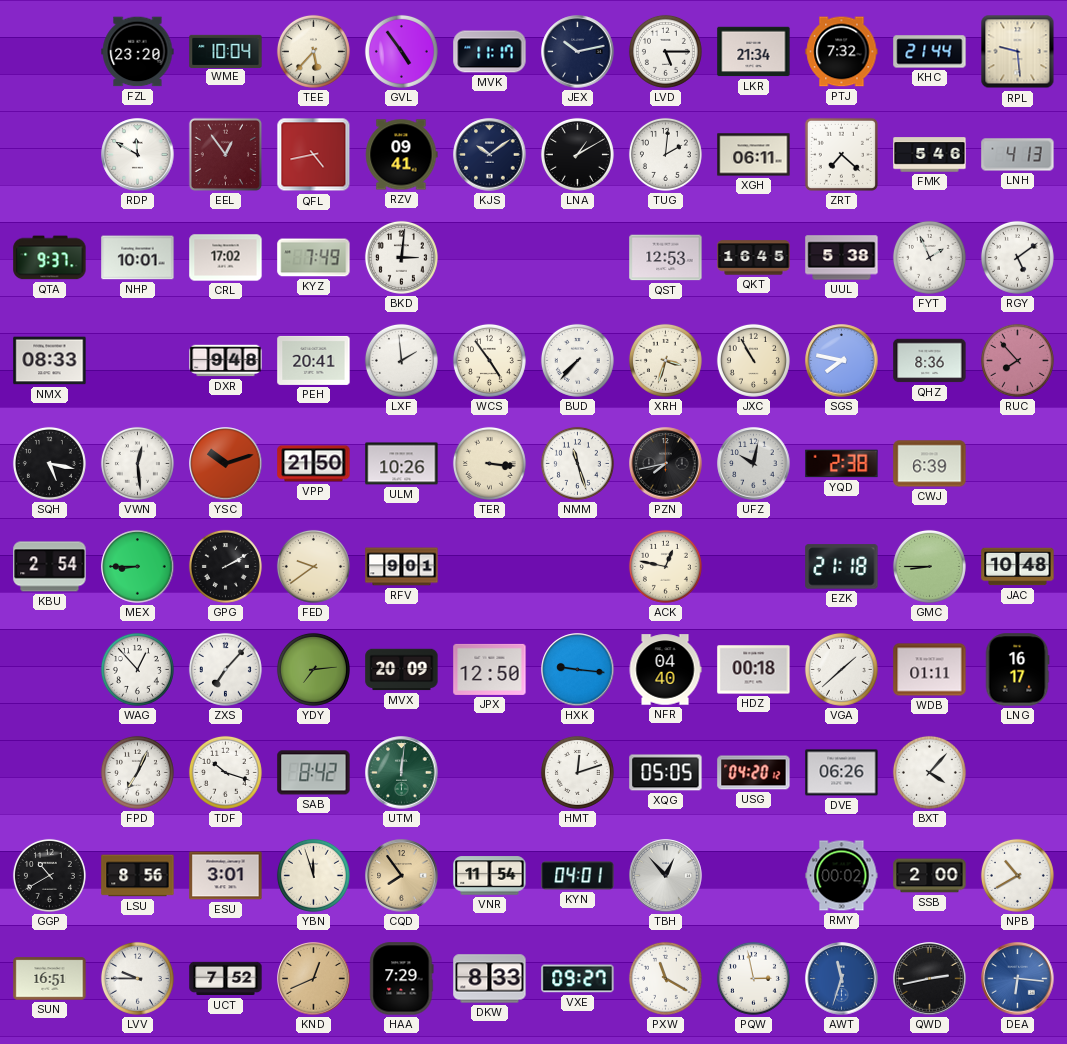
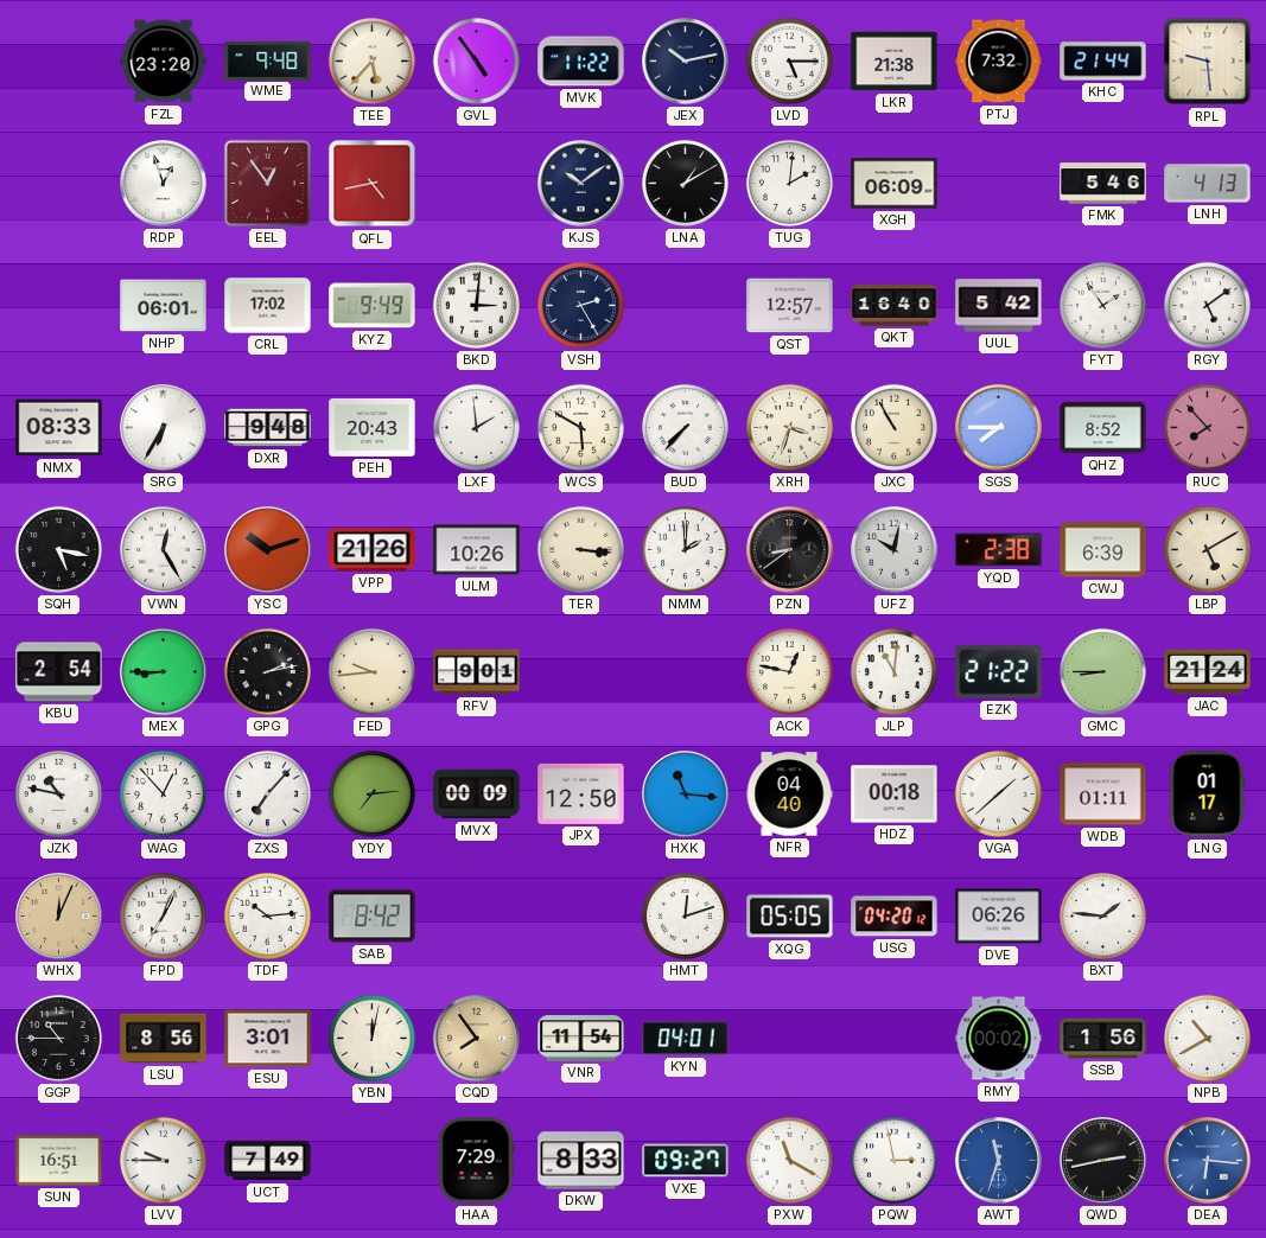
WME: 10:04 -> 9:48 (268, 60)
MVK: 11:17 -> 11:22 (581, 62)
LKR: 21:34 -> 21:38 (895, 62)
RDP: 11:50 -> 12:57 (164, 184)
RZV: 09:41 -> none (402, 155)
XGH: 06:11 -> 06:09 (895, 184)
ZRT: 7:22 -> none (841, 154)
QTA: 9:37 -> none (50, 258)
NHP: 10:01 -> 06:01 (164, 306)
KYZ: 7:49 -> 9:49 (373, 306)
VSH: none -> 2:25 (580, 305)
QST: 12:53 -> 12:57 (790, 306)
QKT: 16:45 -> 16:40 (895, 306)
UUL: 5:38 -> 5:42 (999, 306)
FYT: 1:56 -> 1:54 (1102, 305)
SRG: none -> 6:35 (164, 428)
PEH: 20:41 -> 20:43 (373, 427)
WCS: 4:54 -> 5:50 (580, 427)
SGS: 7:47 -> 7:45 (999, 428)
QHZ: 8:36 -> 8:52 (1103, 428)
VWN: 12:29 -> 12:25 (163, 549)
VPP: 21:50 -> 21:26 (373, 550)
NMM: 11:27 -> 2:00 (685, 549)
PZN: 7:43 -> 8:39 (790, 550)
LBP: none -> 5:10 (1207, 549)
GPG: 2:10 -> 2:13 (267, 671)
FED: 9:39 -> 9:44 (371, 671)
JLP: none -> 11:01 (893, 671)
EZK: 21:18 -> 21:22 (999, 672)
JAC: 10:48 -> 21:24 (1208, 672)
JZK: none -> 10:47 (58, 793)
MVX: 20:09 -> 00:09 (477, 795)
HXK: 9:16 -> 11:16 (686, 795)
LNG: 16:17 -> 01:17 (1207, 795)
WHX: none -> 12:04 (59, 917)
TDF: 10:18 -> 10:14 (267, 915)
UTM: 12:01 -> none (402, 773)
BXT: 4:07 -> 1:46 (1102, 915)
GGP: 10:40 -> 10:45 (58, 1038)
YBN: 11:57 -> 12:02 (371, 1038)
TBH: 12:53 -> none (666, 876)
SSB: 2:00 -> 1:56 (1103, 1039)
UCT: 7:52 -> 7:49 (268, 1161)
KND: 12:41 -> none (314, 979)
